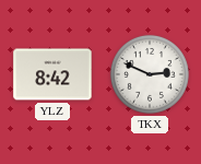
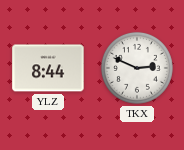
YLZ: 8:42 -> 8:44 (48, 68)
